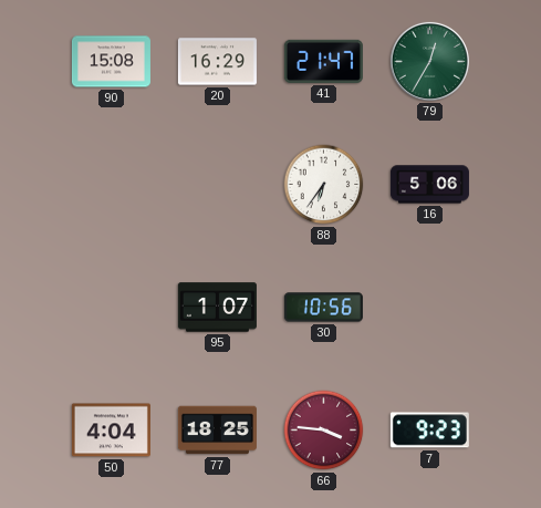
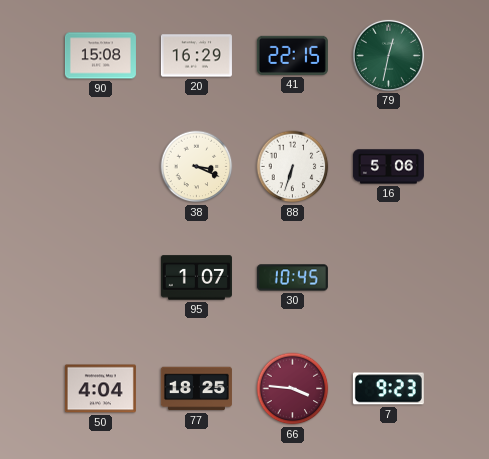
41: 21:47 -> 22:15 (292, 55)
79: 12:35 -> 12:32 (388, 55)
38: none -> 3:19 (197, 167)
88: 6:36 -> 6:33 (293, 167)
30: 10:56 -> 10:45 (292, 278)
